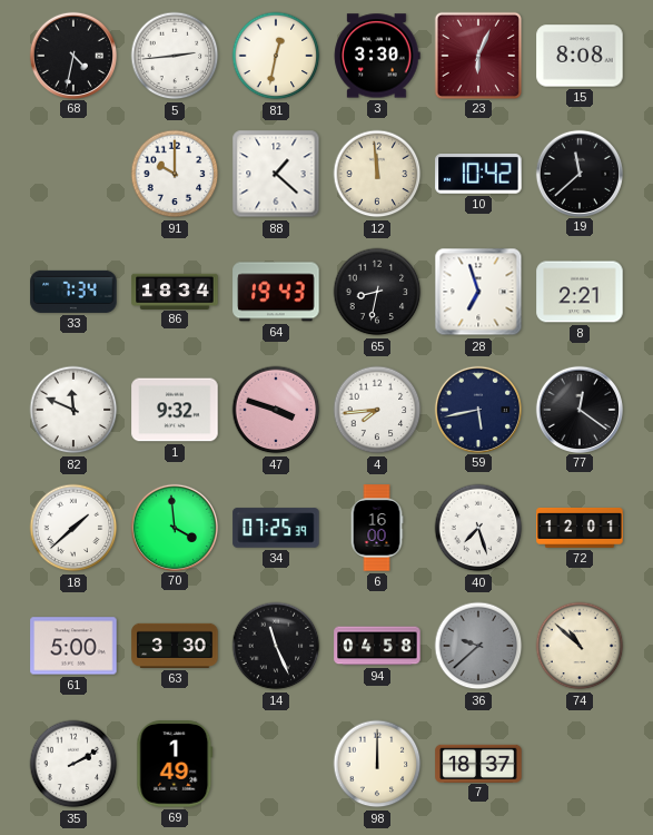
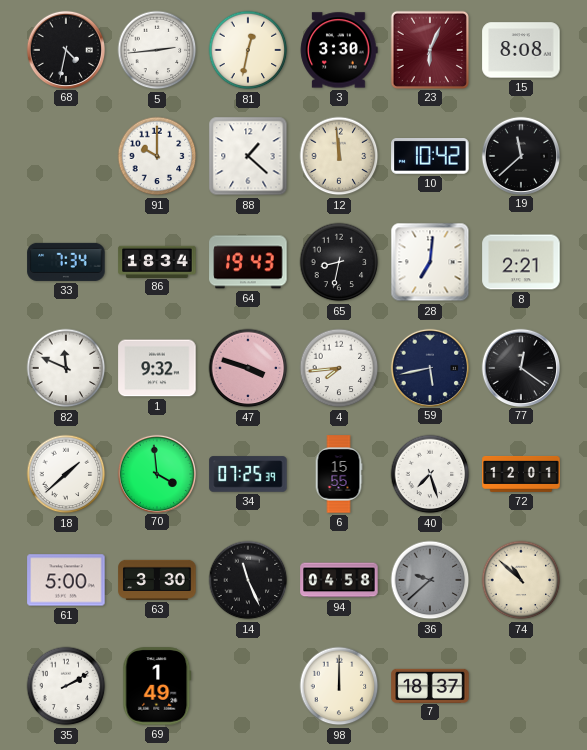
28: 6:57 -> 7:01 (430, 262)
6: 16:00 -> 15:55 (339, 474)
